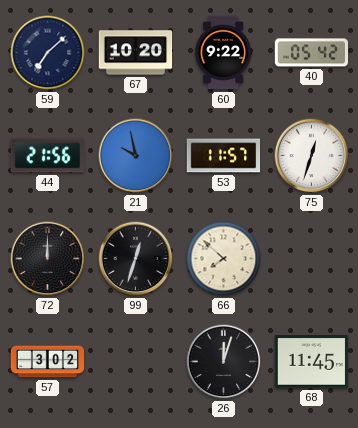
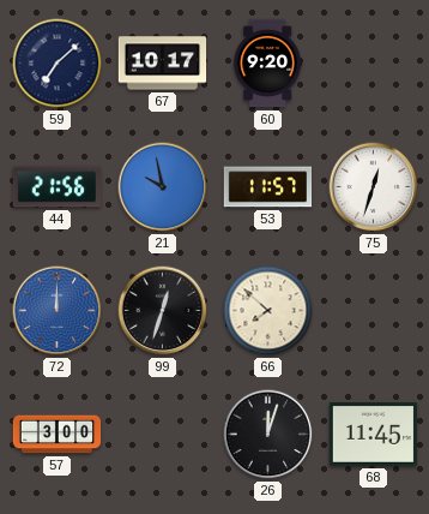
67: 10:20 -> 10:17 (163, 64)
60: 9:22 -> 9:20 (267, 64)
40: 05:42 -> none (311, 53)
72 dial: black -> blue (58, 311)
57: 3:02 -> 3:00 (58, 435)
